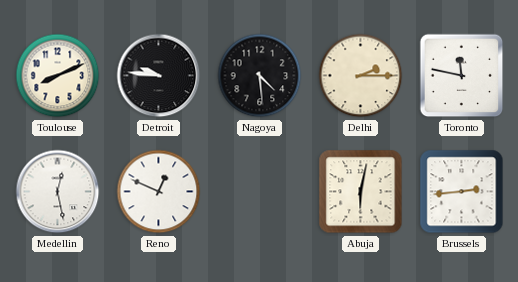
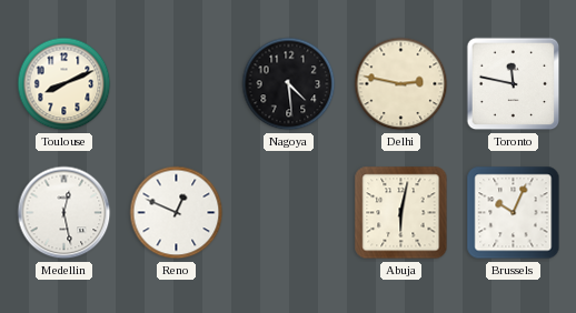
Detroit: 9:46 -> none (159, 76)
Delhi: 2:15 -> 2:47 (401, 84)
Brussels: 2:44 -> 10:04 (514, 213)
